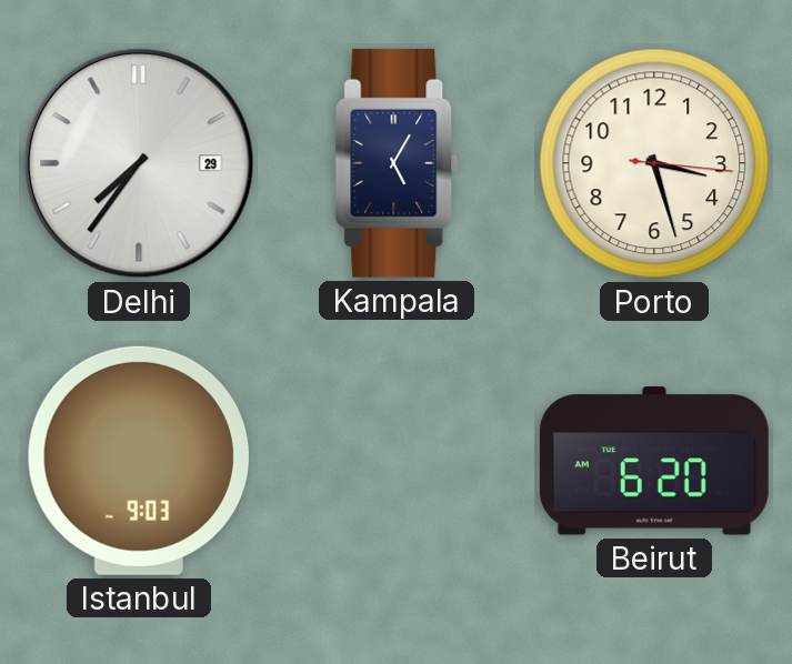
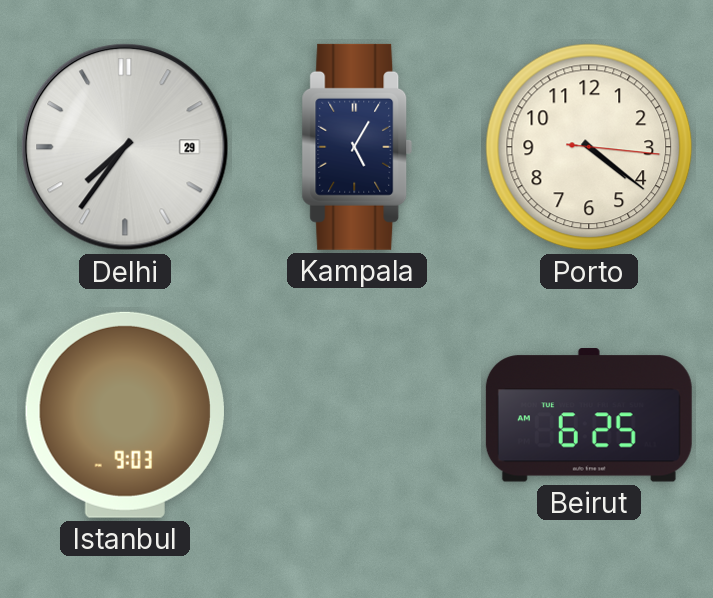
Porto: 3:27 -> 4:21 (589, 147)
Beirut: 6:20 -> 6:25 (589, 415)
